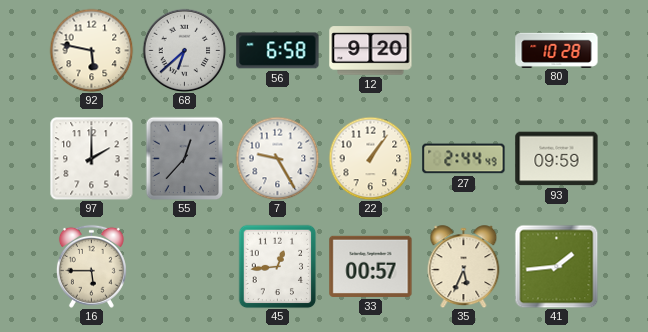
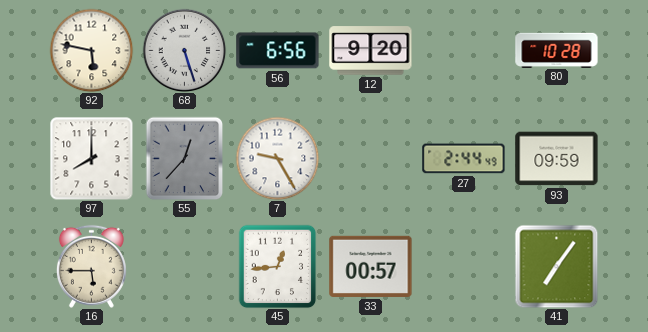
68: 6:38 -> 5:27 (184, 50)
56: 6:58 -> 6:56 (278, 51)
97: 2:00 -> 8:00 (91, 158)
22: 1:06 -> none (370, 158)
35: 5:34 -> none (464, 267)
41: 1:44 -> 7:06 (556, 266)
